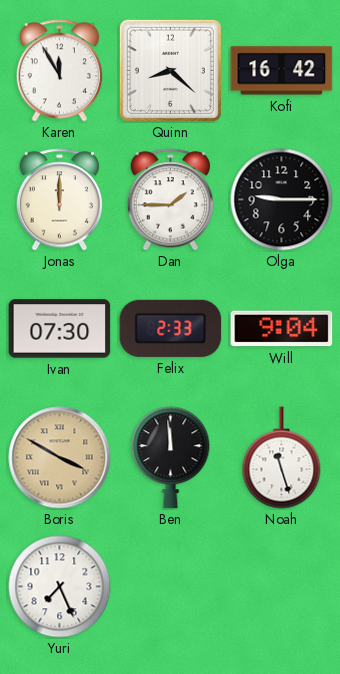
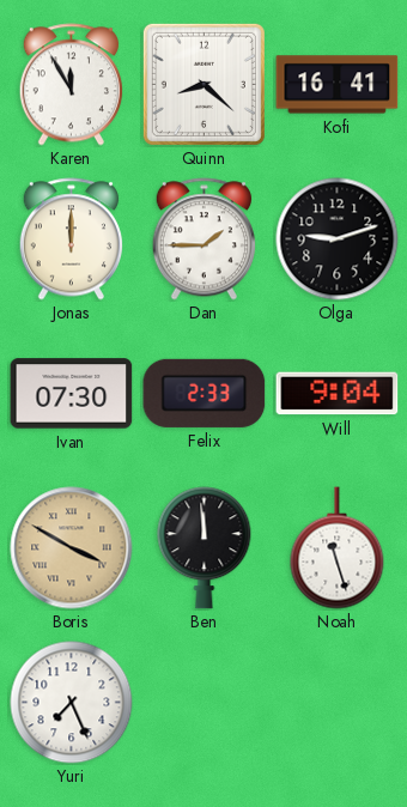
Kofi: 16:42 -> 16:41 (338, 85)
Olga: 9:15 -> 9:12 (338, 239)
